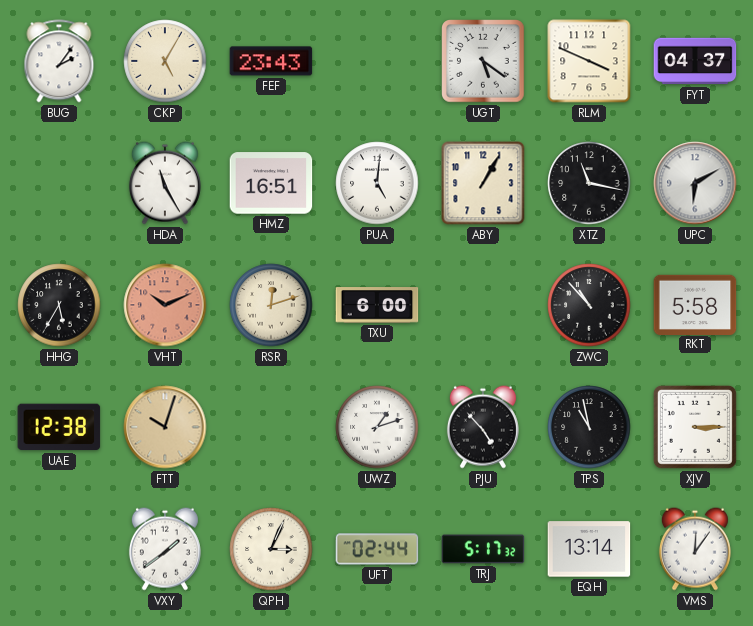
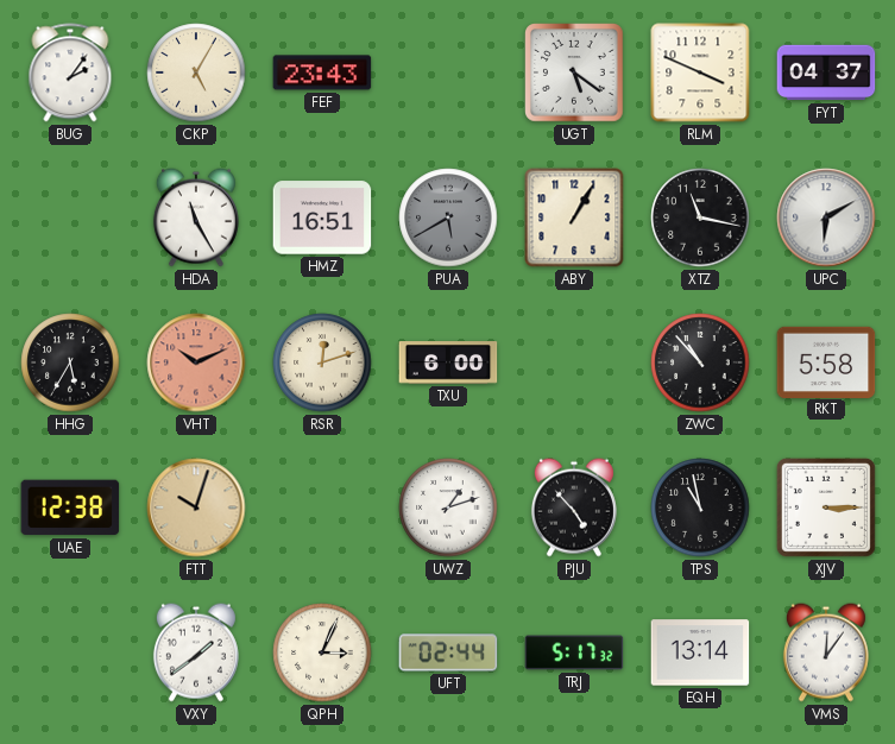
PUA: 5:01 -> 5:40 (448, 217)
PUA dial: white -> grey (448, 217)
